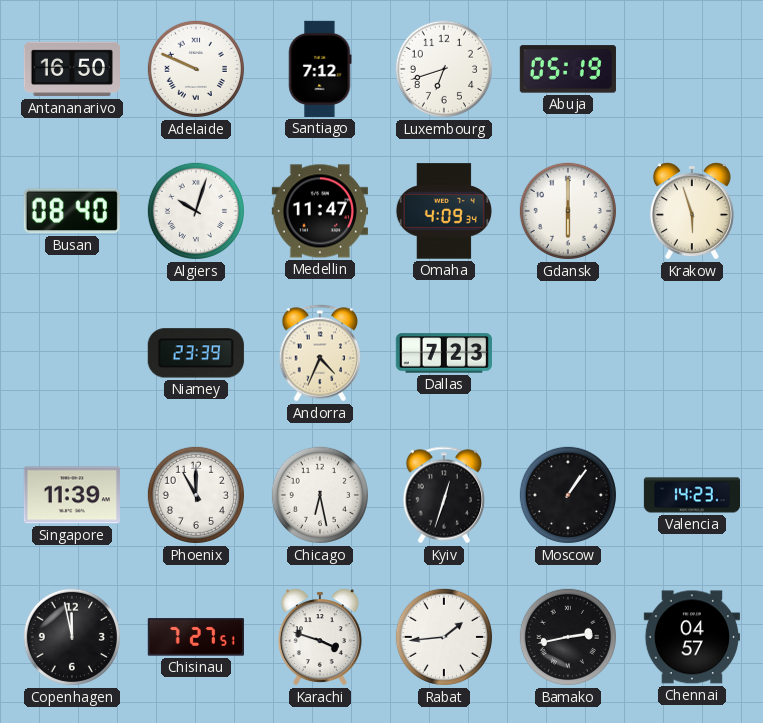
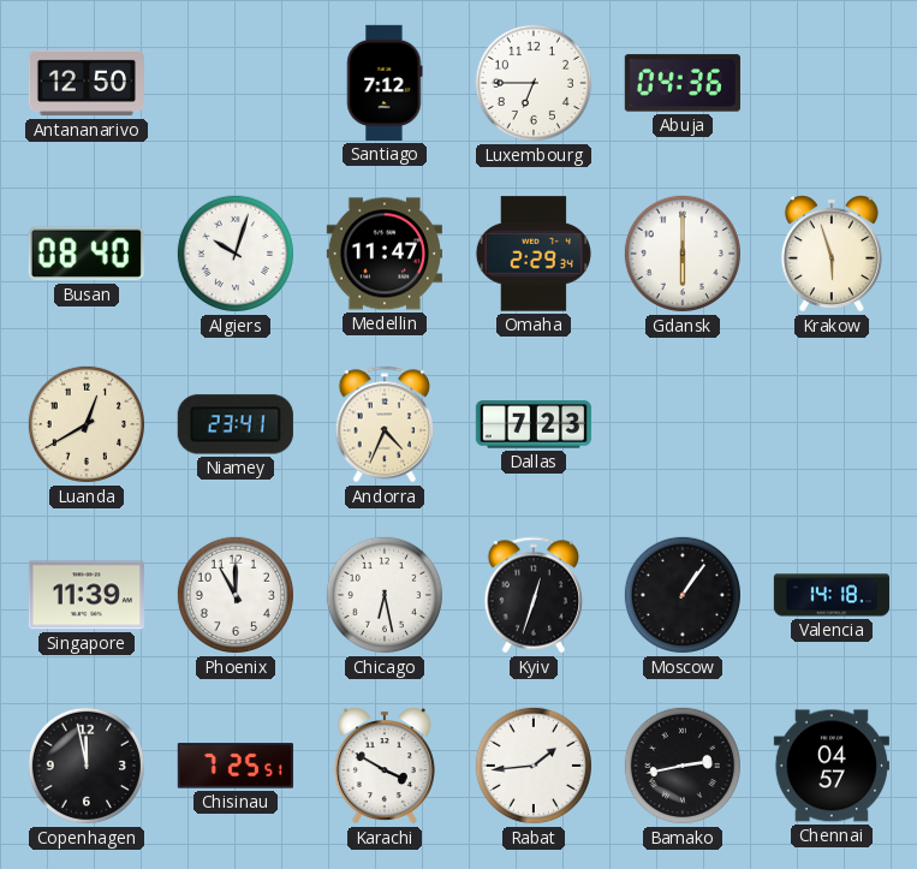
Antananarivo: 16:50 -> 12:50 (85, 83)
Adelaide: 9:49 -> none (196, 69)
Luxembourg: 6:42 -> 6:45 (534, 83)
Abuja: 05:19 -> 04:36 (683, 83)
Omaha: 4:09 -> 2:29 (534, 254)
Luanda: none -> 12:40 (87, 424)
Niamey: 23:39 -> 23:41 (236, 424)
Valencia: 14:23 -> 14:18 (830, 595)
Chisinau: 7:27 -> 7:25 (236, 766)
Karachi: 3:48 -> 3:50 (385, 766)
